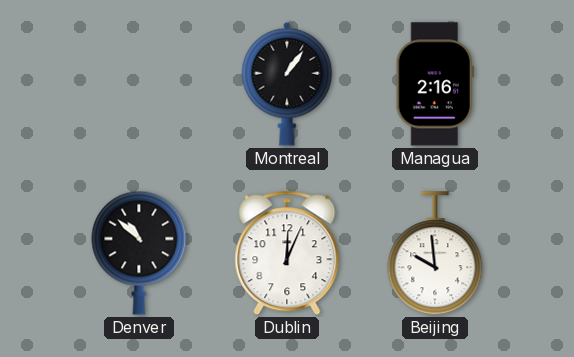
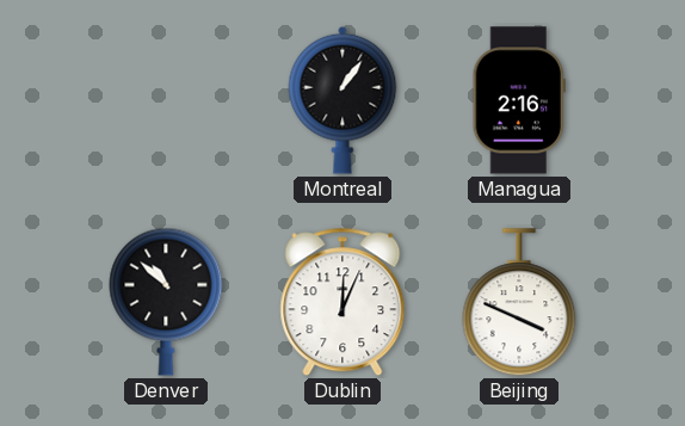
Beijing: 9:59 -> 3:49 (519, 303)
